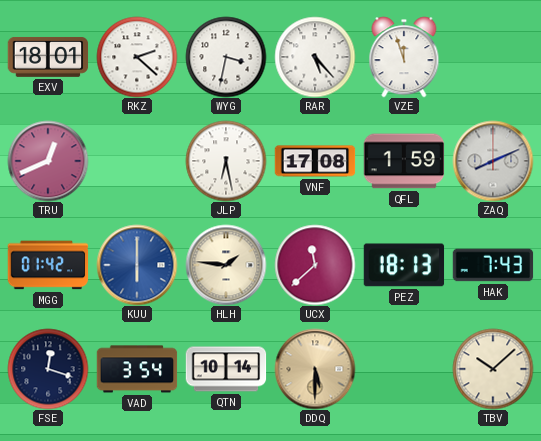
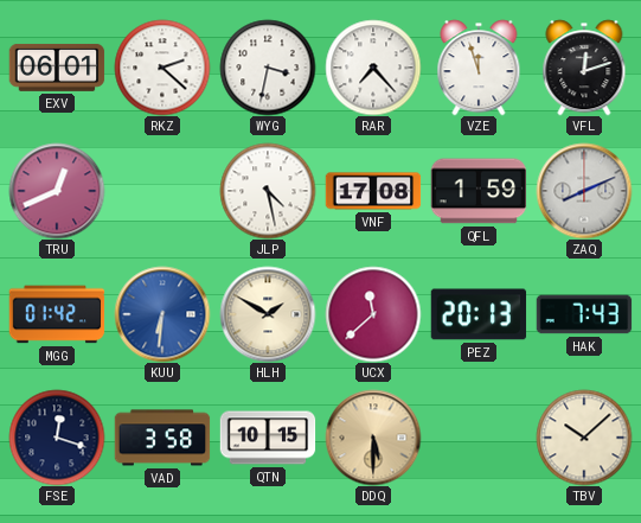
EXV: 18:01 -> 06:01 (57, 68)
RAR: 5:23 -> 7:23 (373, 68)
VFL: none -> 12:12 (584, 68)
JLP: 6:28 -> 4:28 (268, 191)
KUU: 6:00 -> 6:31 (162, 314)
HLH: 1:46 -> 1:50 (268, 314)
PEZ: 18:13 -> 20:13 (479, 314)
VAD: 3:54 -> 3:58 (162, 438)
QTN: 10:14 -> 10:15 (268, 438)
